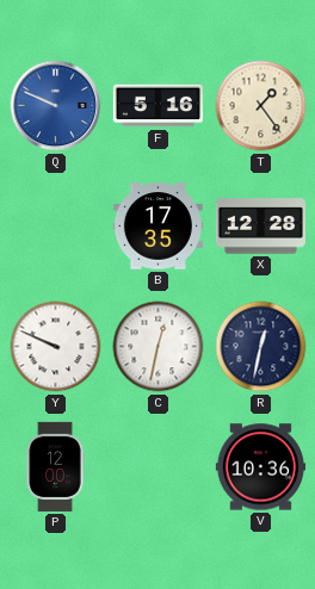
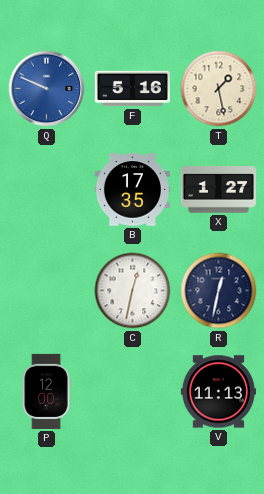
T: 1:24 -> 1:28 (219, 89)
X: 12:28 -> 1:27 (218, 190)
Y: 9:49 -> none (56, 347)
V: 10:36 -> 11:13 (218, 392)
